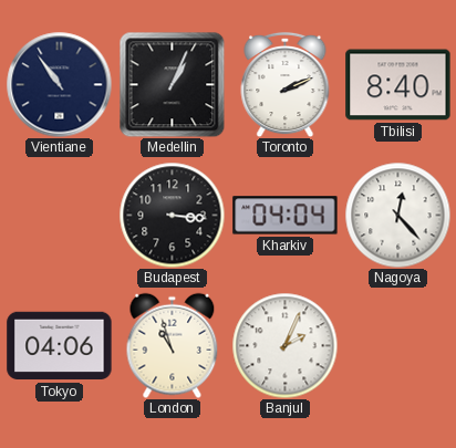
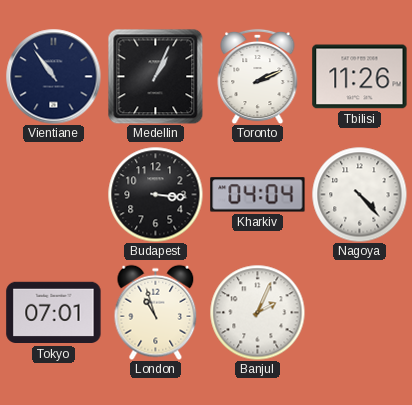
Tbilisi: 8:40 -> 11:26 (360, 77)
Nagoya: 12:23 -> 4:23 (359, 194)
Tokyo: 04:06 -> 07:01 (54, 313)
